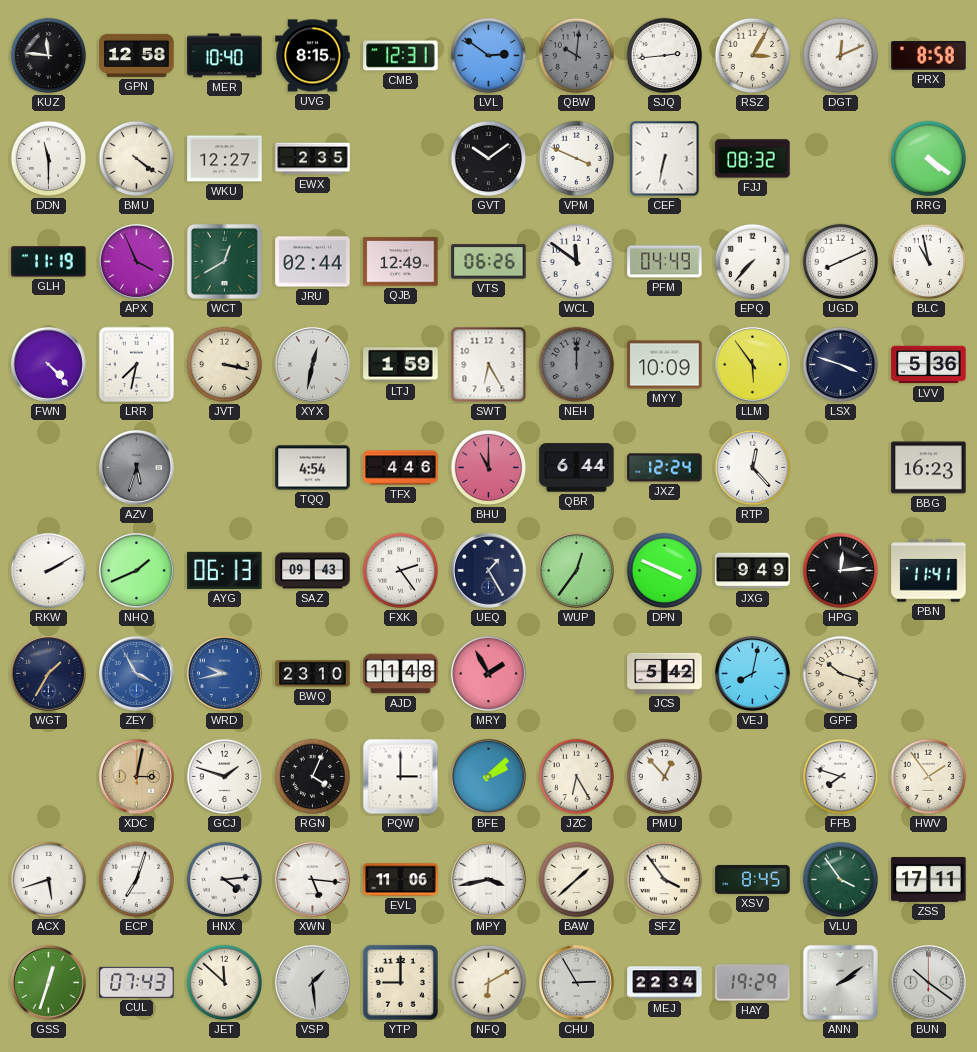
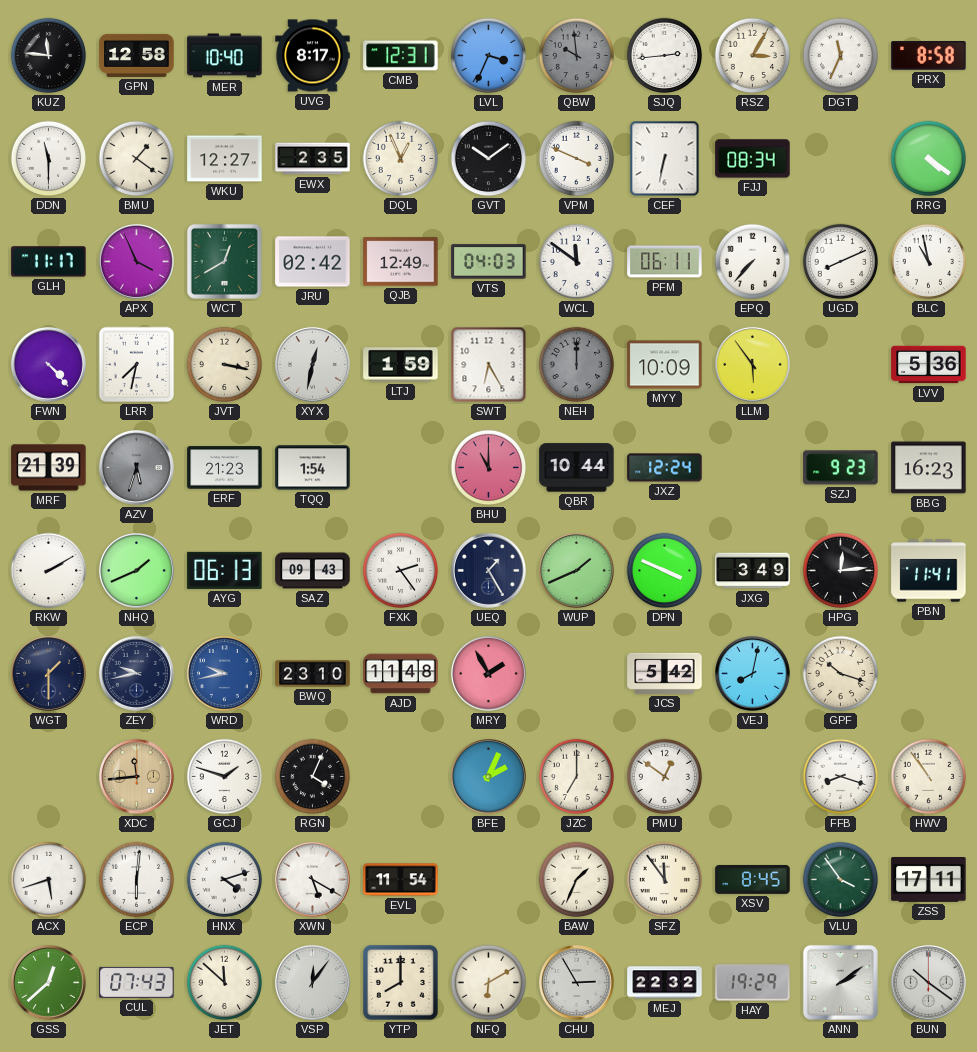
UVG: 8:15 -> 8:17 (313, 56)
LVL: 2:51 -> 3:34 (489, 56)
QBW: 10:01 -> 9:59 (577, 56)
DGT: 12:11 -> 11:34 (841, 56)
BMU: 4:21 -> 1:21 (137, 159)
DQL: none -> 12:56 (401, 159)
FJJ: 08:32 -> 08:34 (753, 159)
GLH: 11:19 -> 11:17 (49, 262)
JRU: 02:44 -> 02:42 (313, 262)
VTS: 06:26 -> 04:03 (489, 262)
PFM: 04:49 -> 06:11 (665, 262)
LSX: 3:48 -> none (841, 365)
MRF: none -> 21:39 (49, 468)
ERF: none -> 21:23 (225, 468)
TQQ: 4:54 -> 1:54 (313, 468)
TFX: 4:46 -> none (401, 468)
QBR: 6:44 -> 10:44 (577, 468)
RTP: 12:23 -> none (753, 468)
SZJ: none -> 9:23 (841, 468)
WUP: 12:36 -> 1:41 (576, 570)
JXG: 9:49 -> 3:49 (753, 571)
WGT: 1:35 -> 1:30 (48, 673)
ZEY: 3:55 -> 9:43 (136, 673)
ZEY dial: blue -> navy (136, 673)
XDC: 3:02 -> 11:44 (136, 776)
PQW: 3:00 -> none (401, 777)
BFE: 2:08 -> 2:04 (488, 776)
JZC: 6:25 -> 7:00 (577, 777)
PMU: 12:53 -> 12:51 (665, 777)
FFB: 7:48 -> 8:18 (841, 777)
HWV: 1:54 -> 10:54 (929, 777)
ECP: 7:03 -> 6:01 (137, 880)
HNX: 4:14 -> 4:12 (225, 880)
XWN: 5:16 -> 5:20 (312, 879)
EVL: 11:06 -> 11:54 (401, 880)
MPY: 3:43 -> none (488, 879)
BAW: 1:38 -> 1:34 (577, 880)
SFZ: 3:54 -> 11:54 (665, 880)
GSS: 12:33 -> 12:38 (48, 982)
VSP: 1:29 -> 12:06 (312, 982)
YTP: 9:00 -> 8:00 (400, 982)
MEJ: 22:34 -> 22:32 (665, 983)
